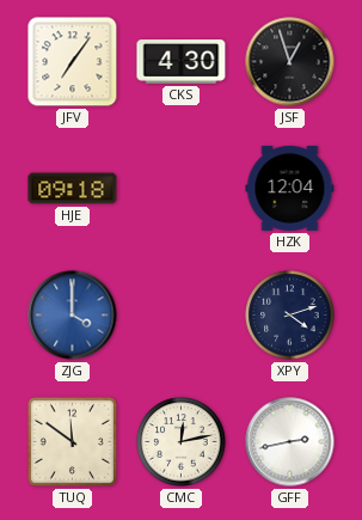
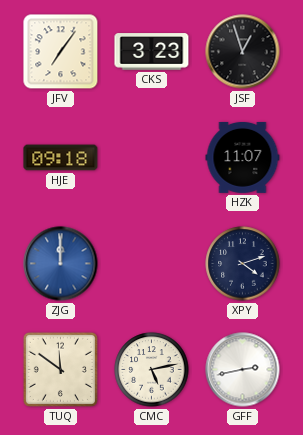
CKS: 4:30 -> 3:23 (152, 52)
HZK: 12:04 -> 11:07 (243, 157)
ZJG: 4:00 -> 12:00 (61, 264)
CMC: 12:13 -> 5:13 (152, 370)
